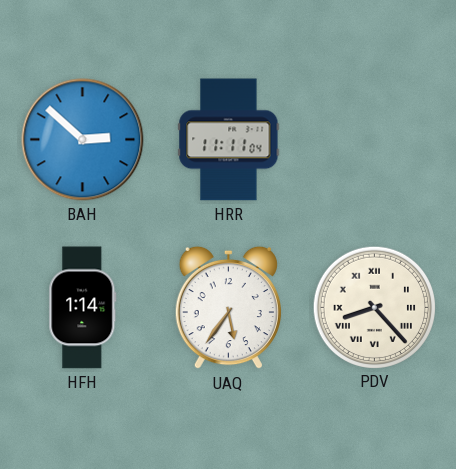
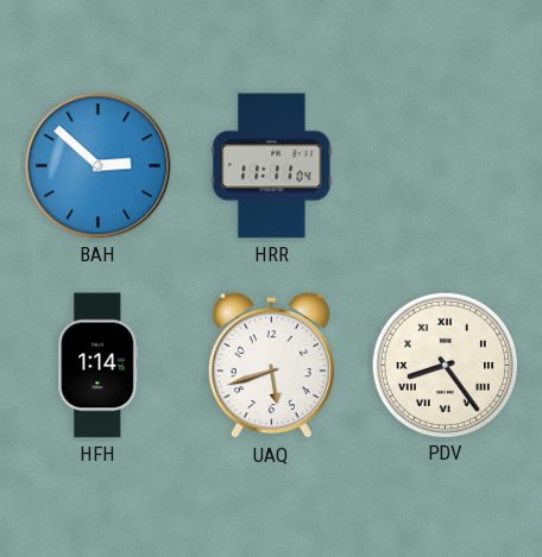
UAQ: 5:36 -> 5:42 (271, 366)
PDV: 8:23 -> 8:24 (445, 365)
